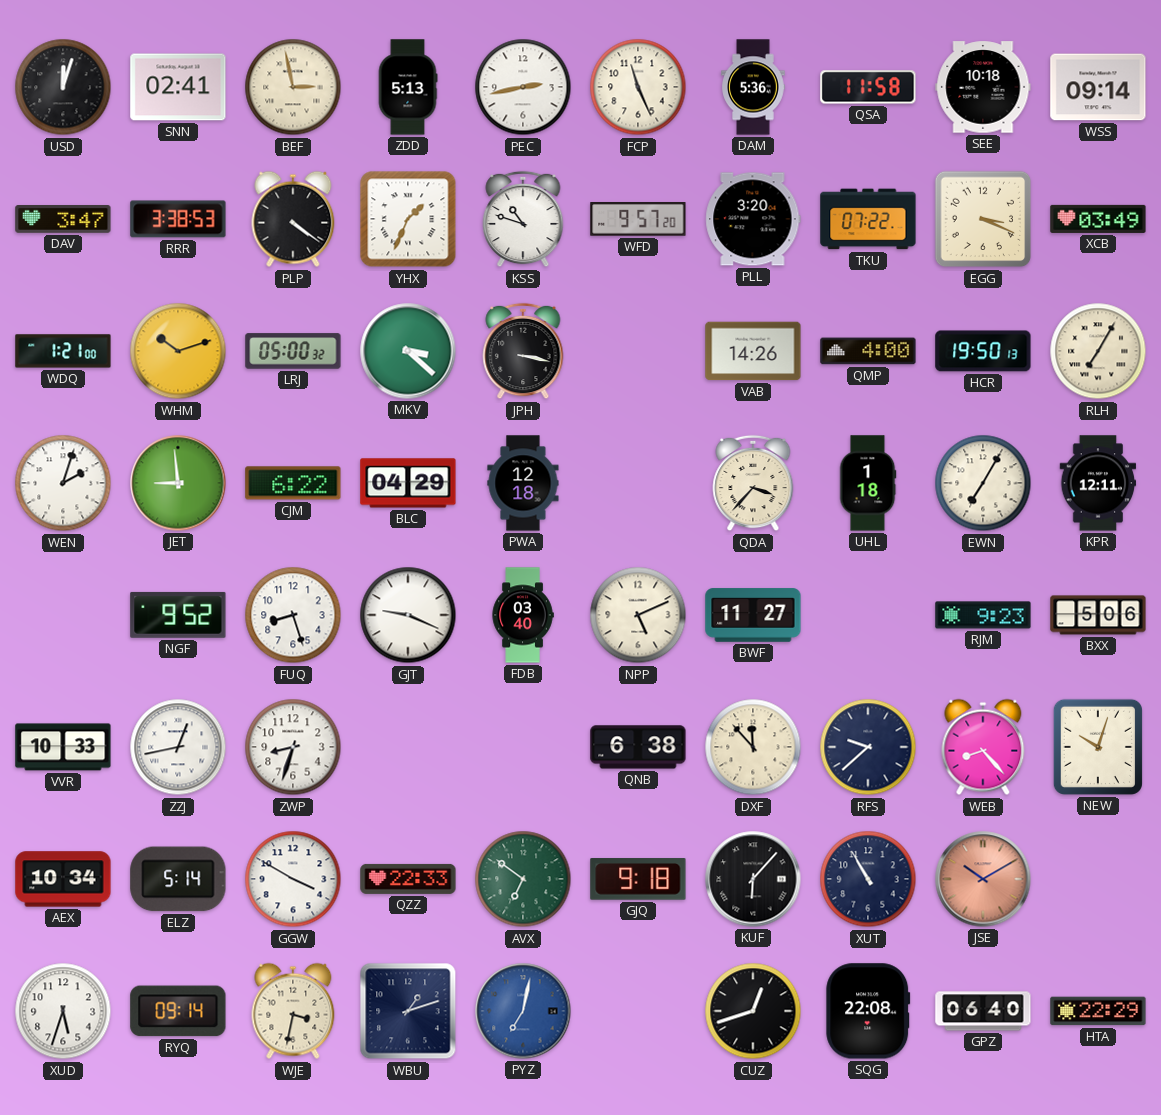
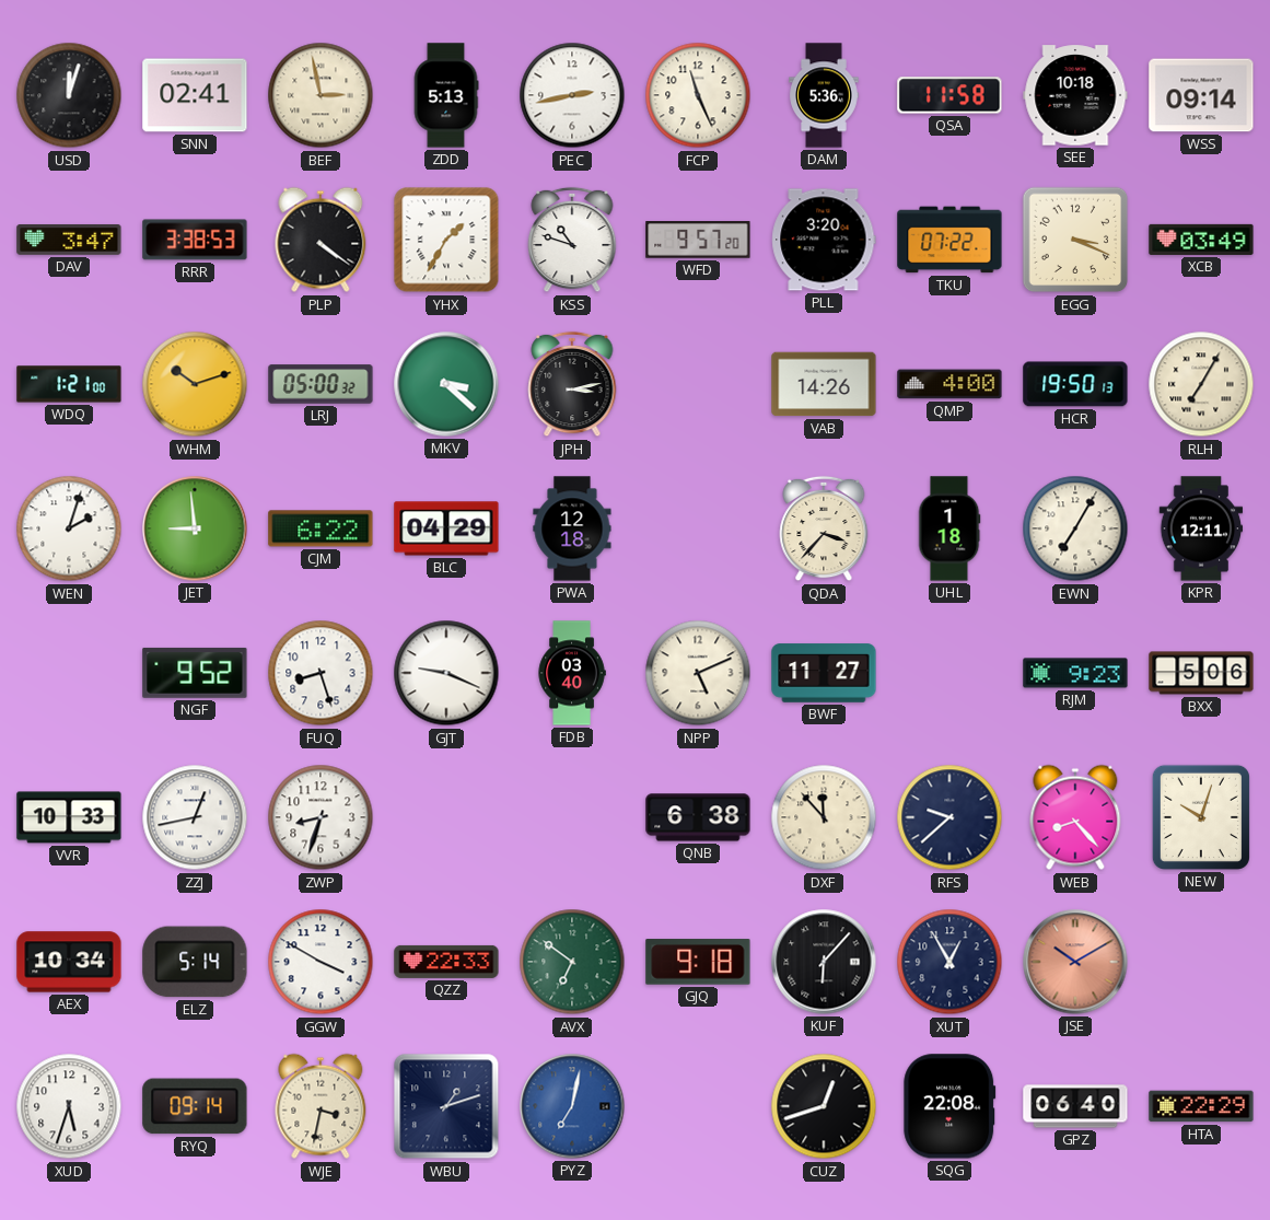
YHX: 1:34 -> 1:35 (446, 240)
JPH: 3:17 -> 3:13 (572, 384)
XUT: 10:55 -> 12:55 (949, 962)
